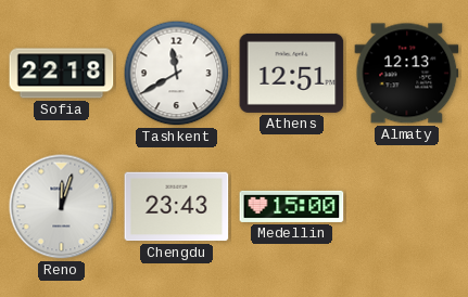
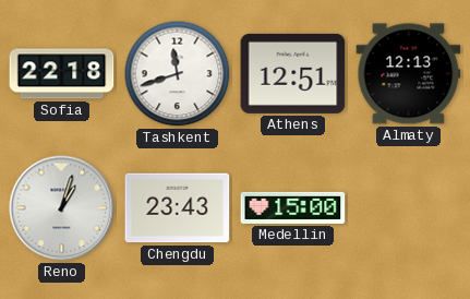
Tashkent: 11:40 -> 11:42 (178, 74)
Reno: 12:03 -> 1:03 (62, 208)
